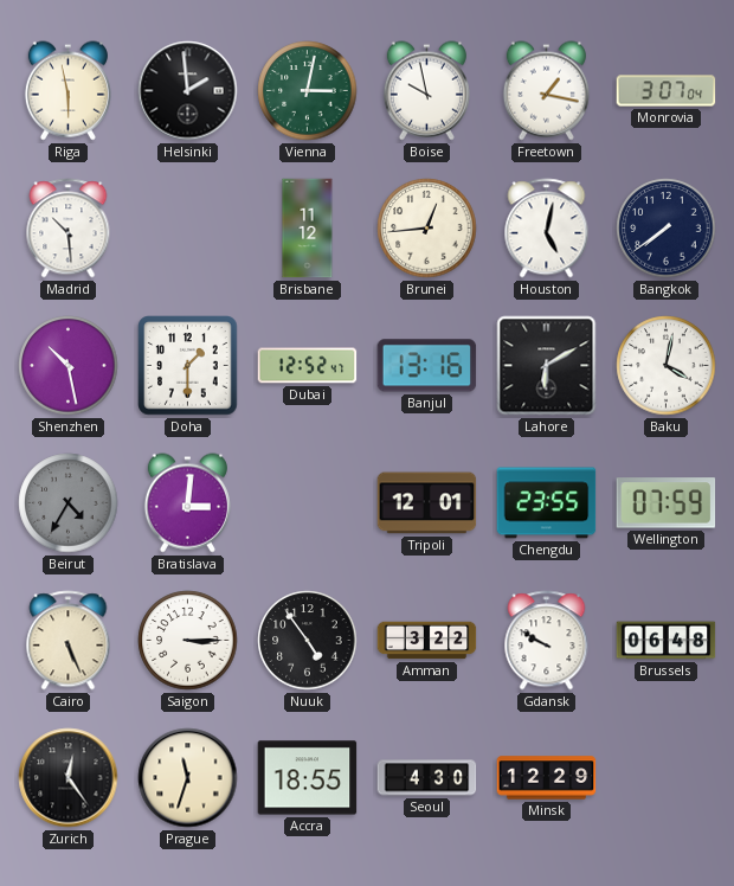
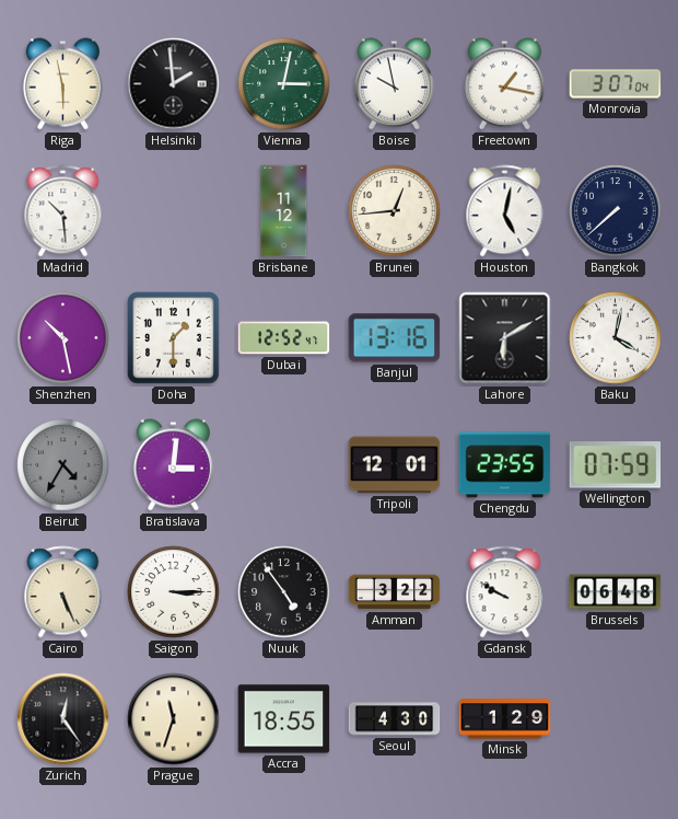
Bangkok: 7:39 -> 7:38 (616, 211)
Minsk: 12:29 -> 1:29 (505, 719)
